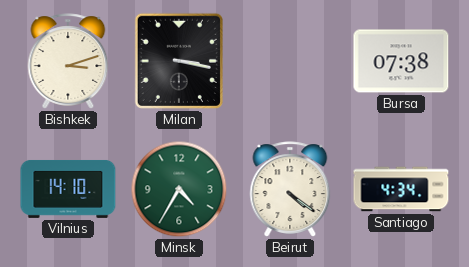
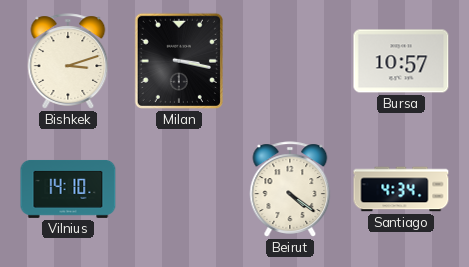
Bursa: 07:38 -> 10:57 (401, 61)
Minsk: 4:35 -> none (179, 189)
